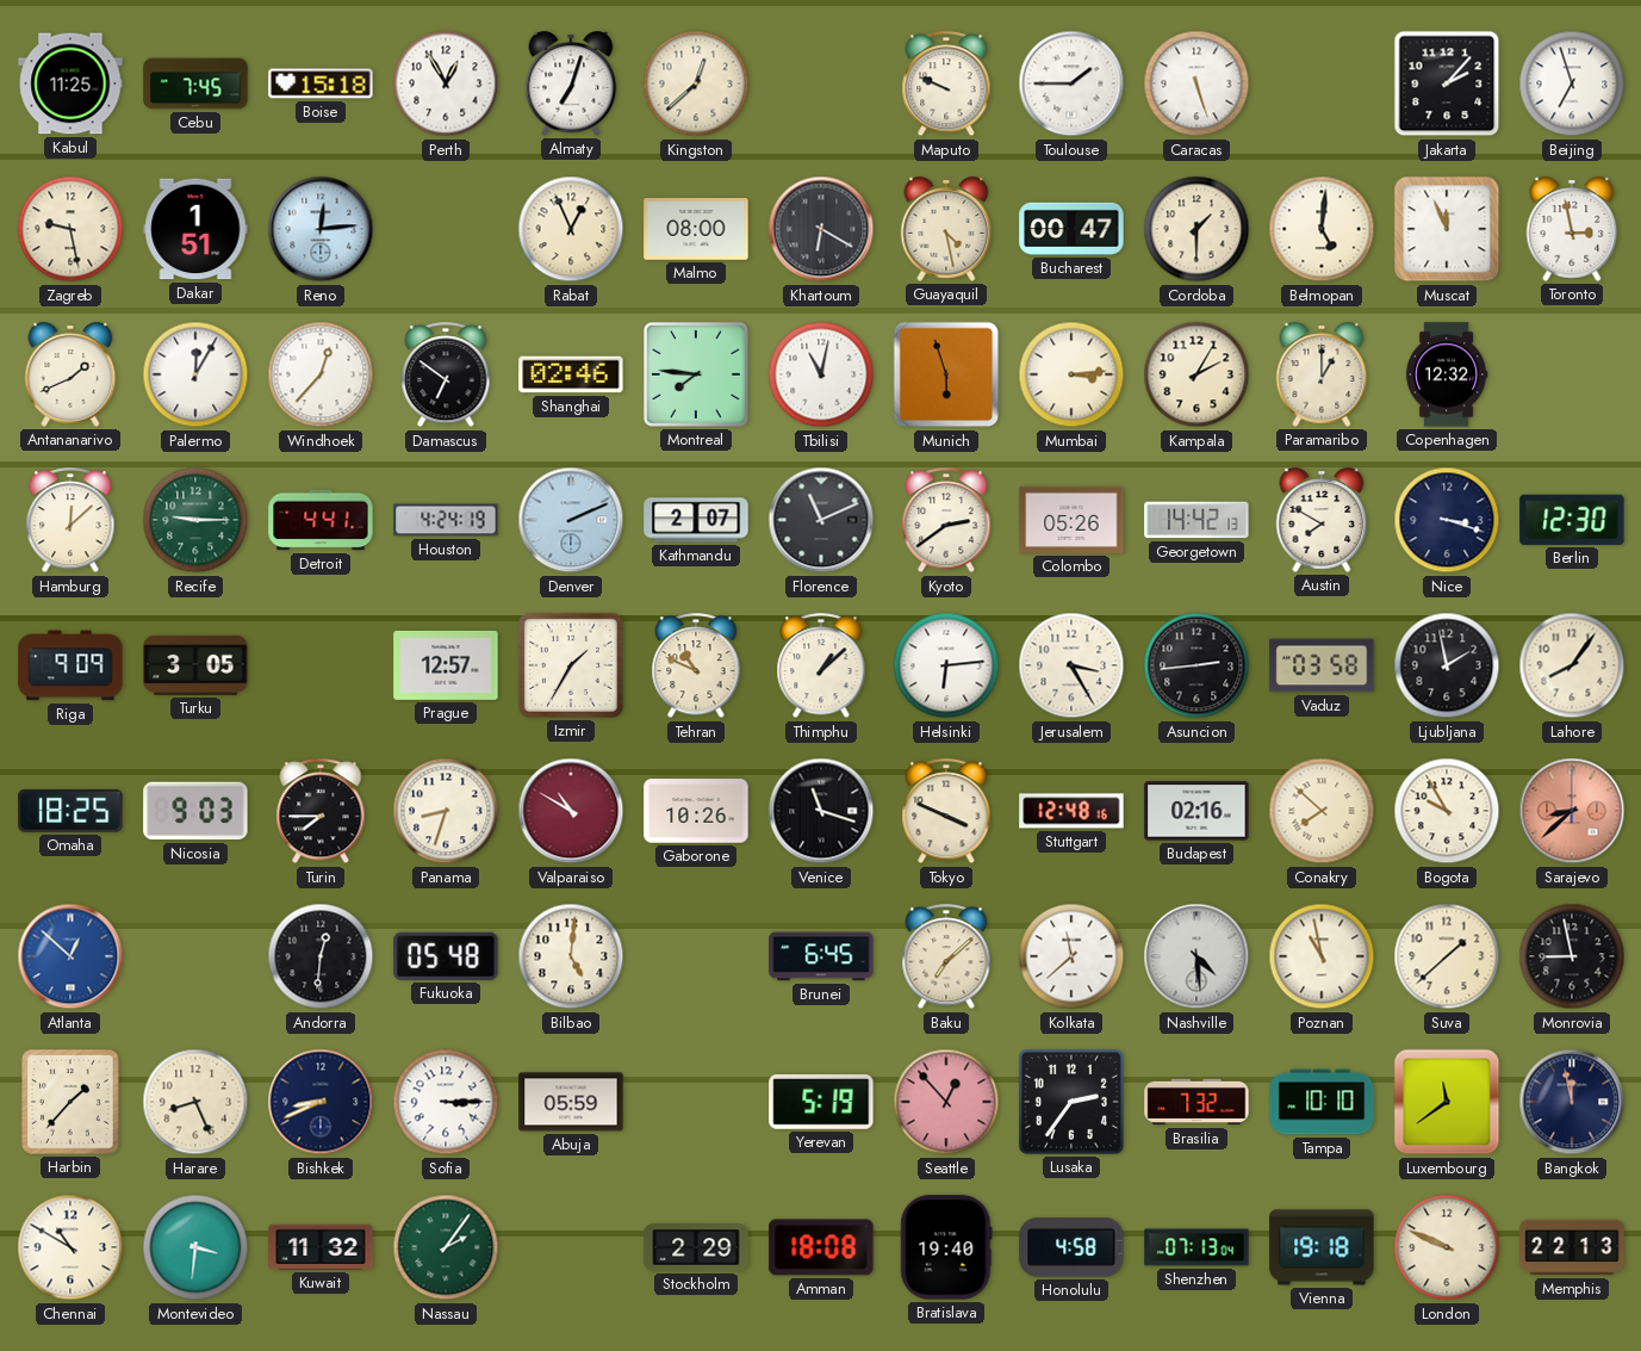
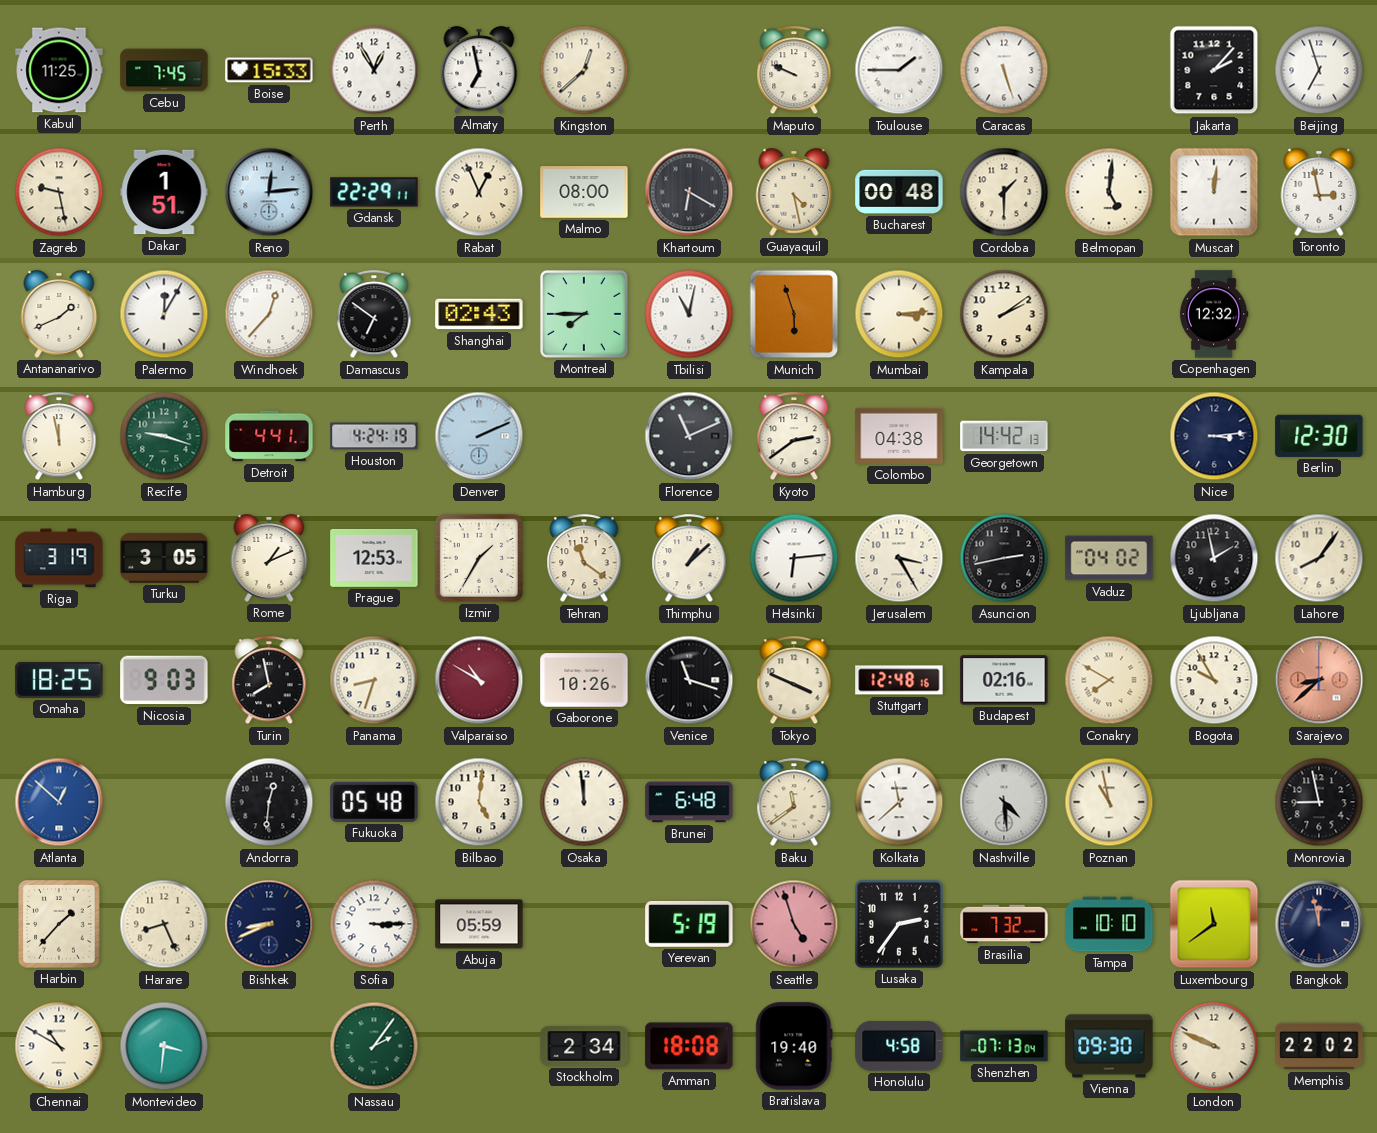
Boise: 15:18 -> 15:33 (269, 70)
Almaty: 7:03 -> 6:58 (479, 70)
Gdansk: none -> 22:29 (374, 192)
Bucharest: 00:47 -> 00:48 (899, 192)
Muscat: 11:56 -> 12:01 (1214, 192)
Shanghai: 02:46 -> 02:43 (479, 314)
Montreal: 7:46 -> 7:45 (584, 314)
Kampala: 2:05 -> 2:09 (1004, 314)
Paramaribo: 1:00 -> none (1322, 374)
Hamburg: 12:08 -> 11:58 (59, 437)
Recife: 9:15 -> 9:18 (164, 436)
Kathmandu: 2:07 -> none (696, 520)
Colombo: 05:26 -> 04:38 (899, 436)
Austin: 7:50 -> none (1322, 520)
Nice: 3:18 -> 3:14 (1214, 436)
Riga: 9:09 -> 3:19 (59, 558)
Rome: none -> 1:11 (269, 558)
Prague: 12:57 -> 12:53 (374, 558)
Tehran: 10:49 -> 11:21 (584, 559)
Asuncion: 2:44 -> 2:43 (1004, 558)
Vaduz: 03:58 -> 04:02 (1109, 558)
Turin: 7:45 -> 7:58 (269, 681)
Conakry: 7:52 -> 7:50 (1109, 680)
Osaka: none -> 11:59 (584, 802)
Brunei: 6:45 -> 6:48 (689, 802)
Baku: 7:08 -> 11:39 (794, 803)
Suva: 1:38 -> none (1447, 956)
Seattle: 12:53 -> 4:57 (794, 924)
Kuwait: 11:32 -> none (321, 1247)
Stockholm: 2:29 -> 2:34 (584, 1046)
Vienna: 19:18 -> 09:30 (1109, 1046)
Memphis: 22:13 -> 22:02 (1319, 1046)
